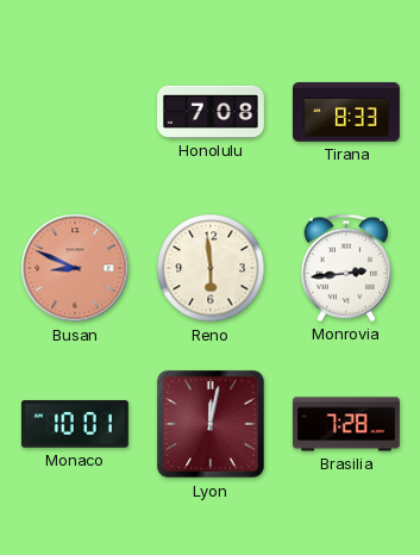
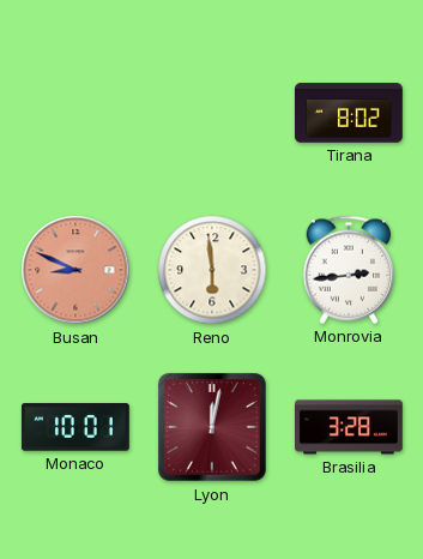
Honolulu: 7:08 -> none (212, 112)
Tirana: 8:33 -> 8:02 (350, 113)
Brasilia: 7:28 -> 3:28 (350, 427)
